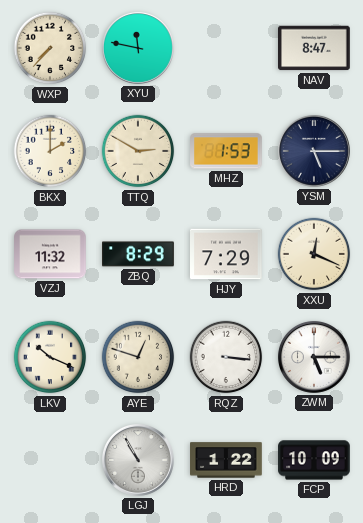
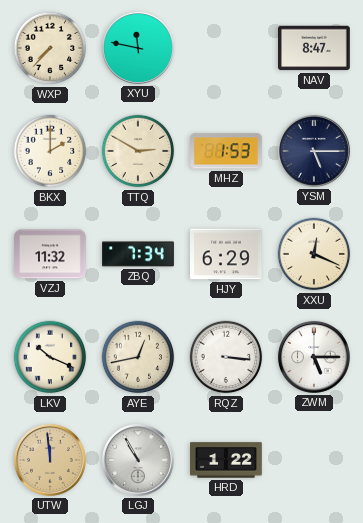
ZBQ: 8:29 -> 7:34 (139, 254)
HJY: 7:29 -> 6:29 (227, 254)
AYE: 12:48 -> 12:43 (138, 357)
UTW: none -> 11:59 (50, 460)
FCP: 10:09 -> none (314, 460)
